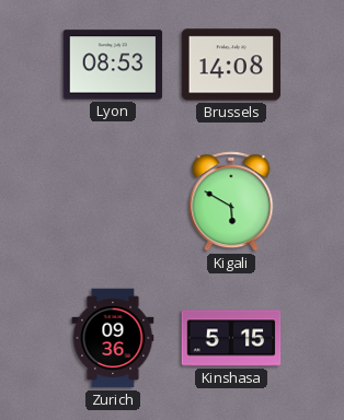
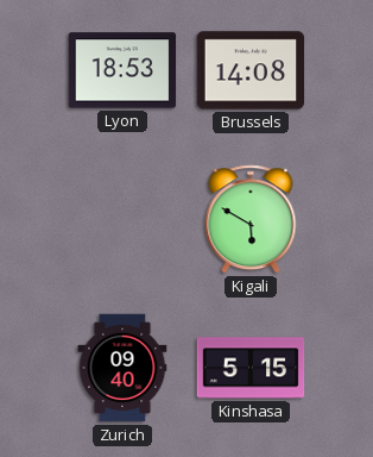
Lyon: 08:53 -> 18:53 (122, 70)
Zurich: 09:36 -> 09:40 (122, 368)
